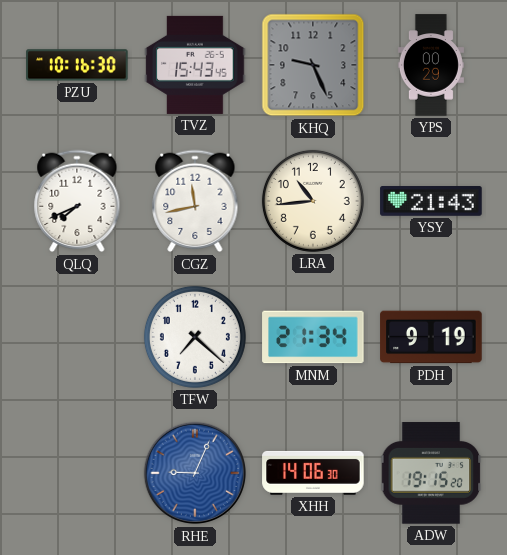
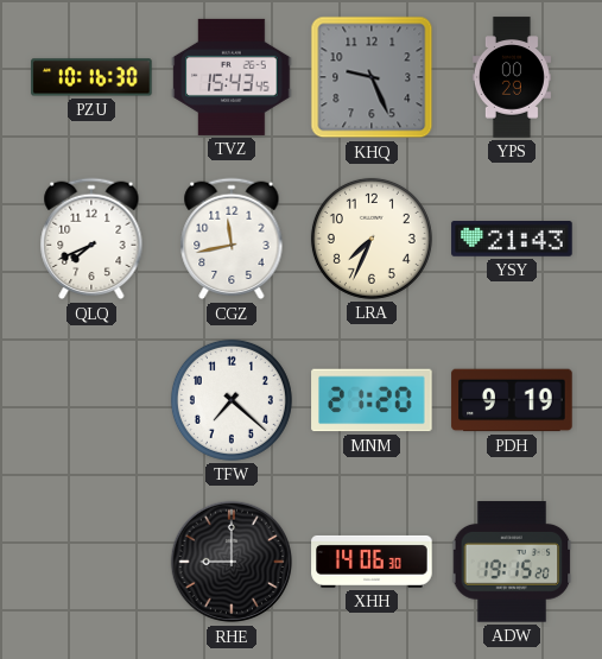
LRA: 10:44 -> 7:34 (372, 239)
MNM: 21:34 -> 21:20 (372, 400)
RHE: 9:04 -> 9:00 (232, 562)
RHE dial: blue -> black (232, 562)
